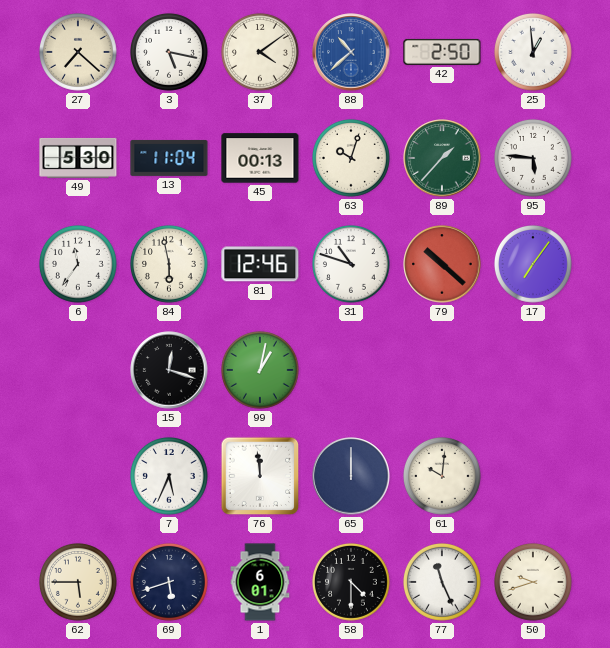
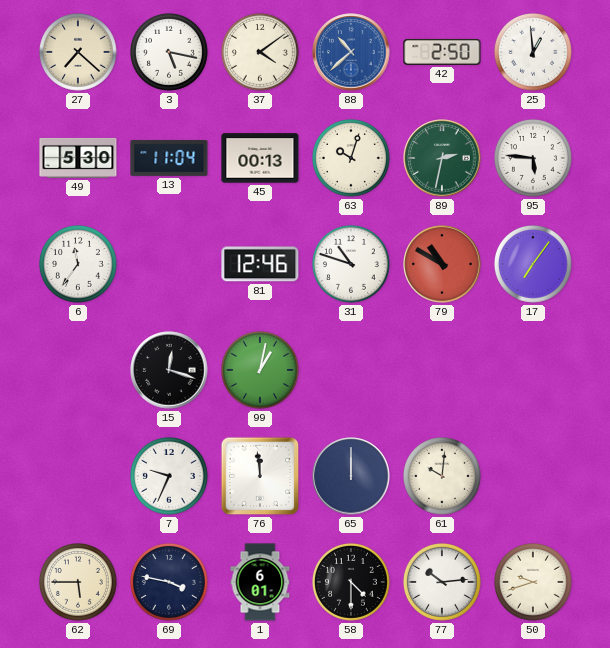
89: 1:37 -> 2:32 (442, 158)
84: 5:58 -> none (170, 264)
79: 10:22 -> 10:50 (442, 264)
7: 5:34 -> 9:34 (170, 476)
69: 5:42 -> 3:47 (170, 582)
77: 11:26 -> 10:14 (443, 582)
